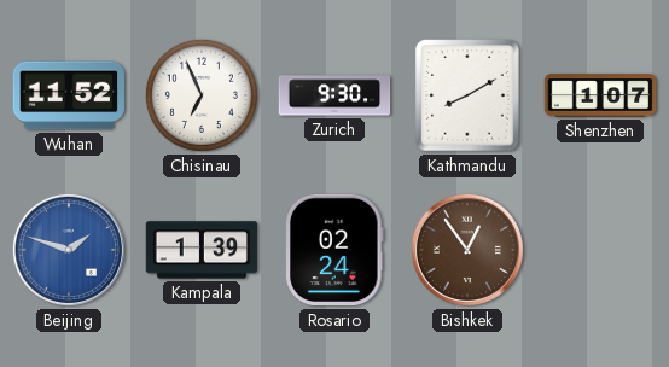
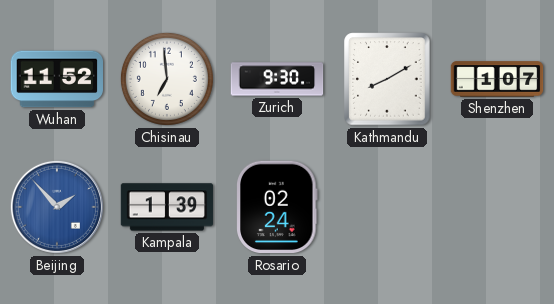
Chisinau: 6:56 -> 6:59 (167, 79)
Beijing: 1:48 -> 1:53 (57, 207)
Bishkek: 12:54 -> none (467, 250)
